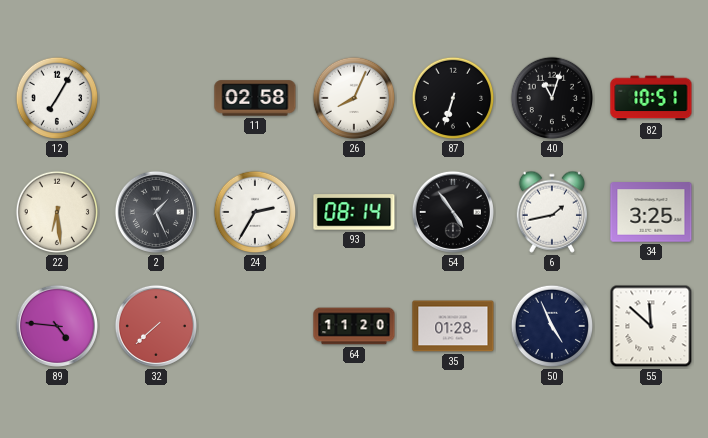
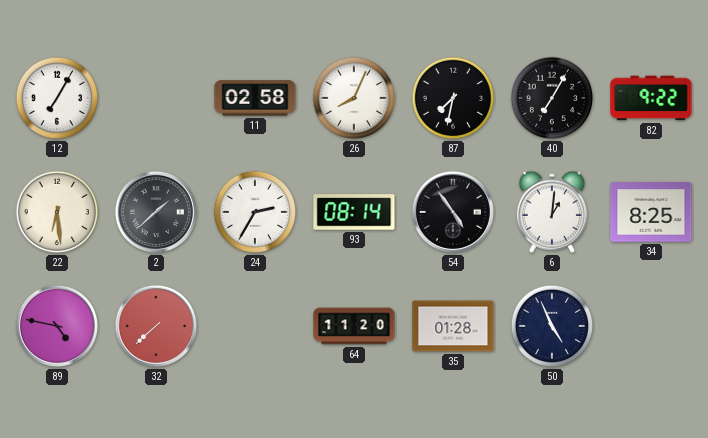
87: 6:33 -> 7:32 (453, 98)
40: 11:03 -> 7:05 (552, 98)
82: 10:51 -> 9:22 (651, 98)
2: 1:26 -> 1:38 (156, 212)
6: 1:43 -> 1:01 (551, 212)
34: 3:25 -> 8:25 (651, 212)
89: 4:46 -> 4:47 (57, 326)
55: 11:52 -> none (651, 326)
